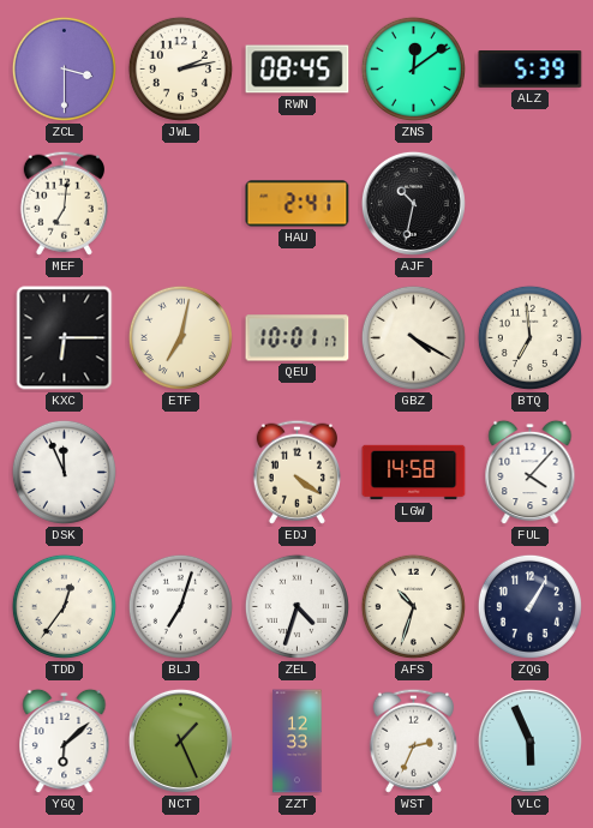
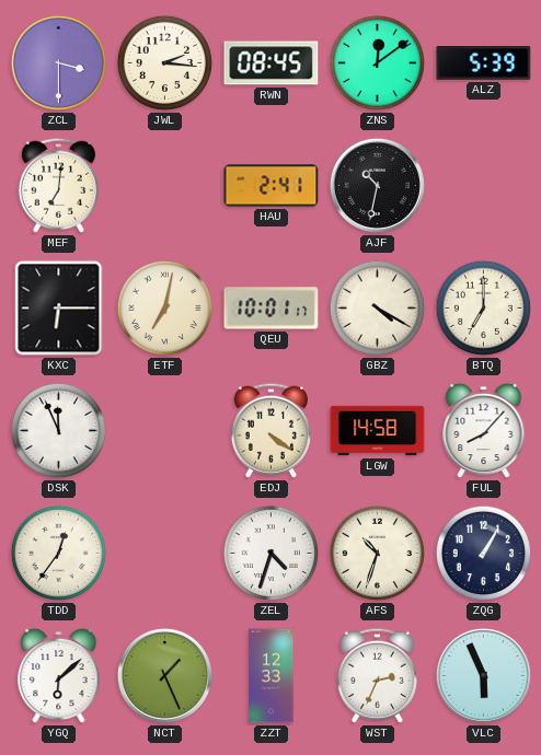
JWL: 2:13 -> 2:16 (164, 62)
BTQ: 6:59 -> 7:00 (483, 307)
FUL: 4:07 -> 8:07 (484, 431)
BLJ: 7:03 -> none (180, 606)
